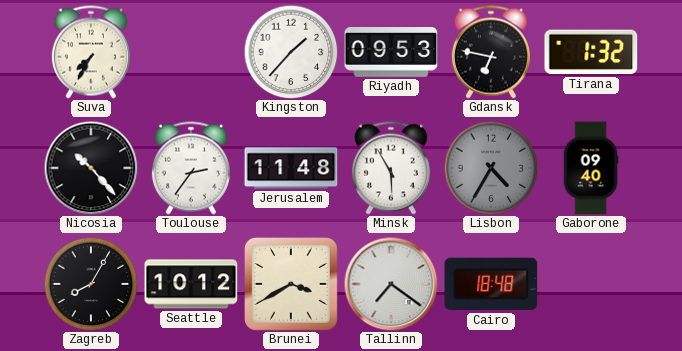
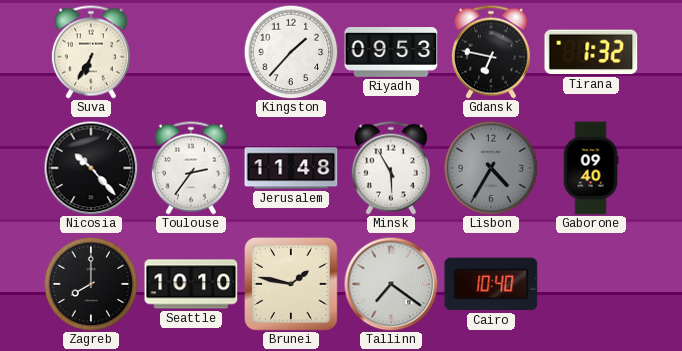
Suva: 7:35 -> 6:35 (91, 52)
Zagreb: 8:05 -> 8:00 (91, 284)
Seattle: 10:12 -> 10:10 (191, 284)
Brunei: 3:40 -> 1:47 (292, 285)
Cairo: 18:48 -> 10:40 (491, 284)
